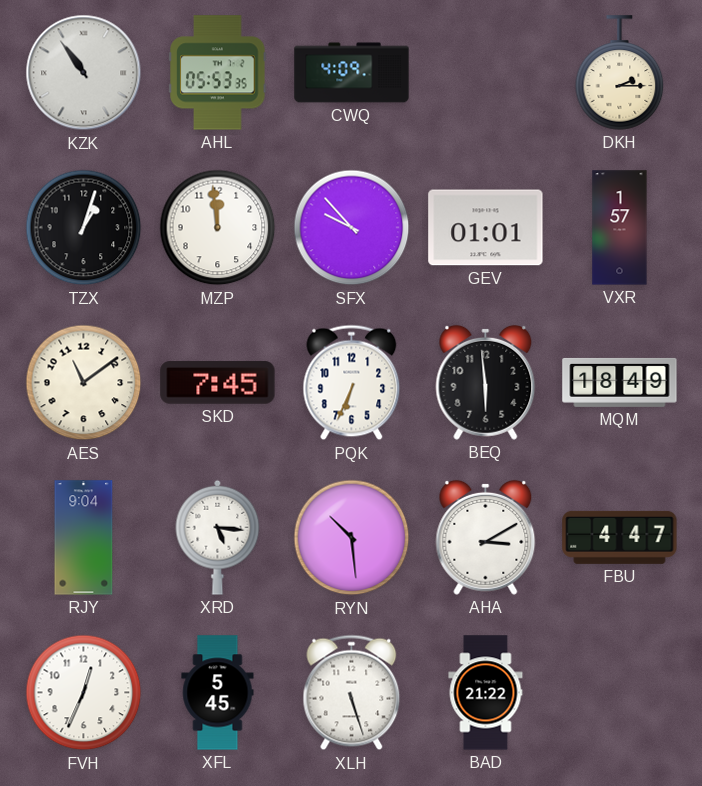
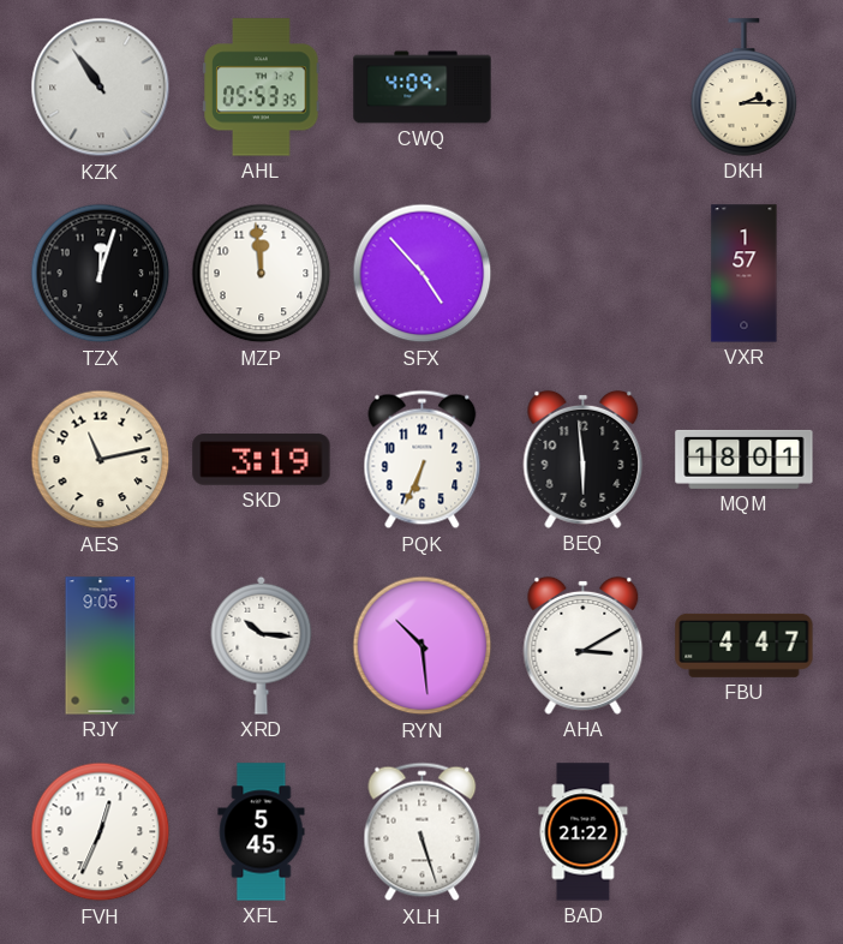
TZX: 1:03 -> 12:03 (101, 274)
SFX: 9:53 -> 4:53 (423, 274)
GEV: 01:01 -> none (486, 228)
AES: 11:09 -> 11:13 (101, 460)
SKD: 7:45 -> 3:19 (262, 460)
MQM: 18:49 -> 18:01 (745, 459)
RJY: 9:04 -> 9:05 (101, 646)
XRD: 5:16 -> 10:16 (262, 645)
